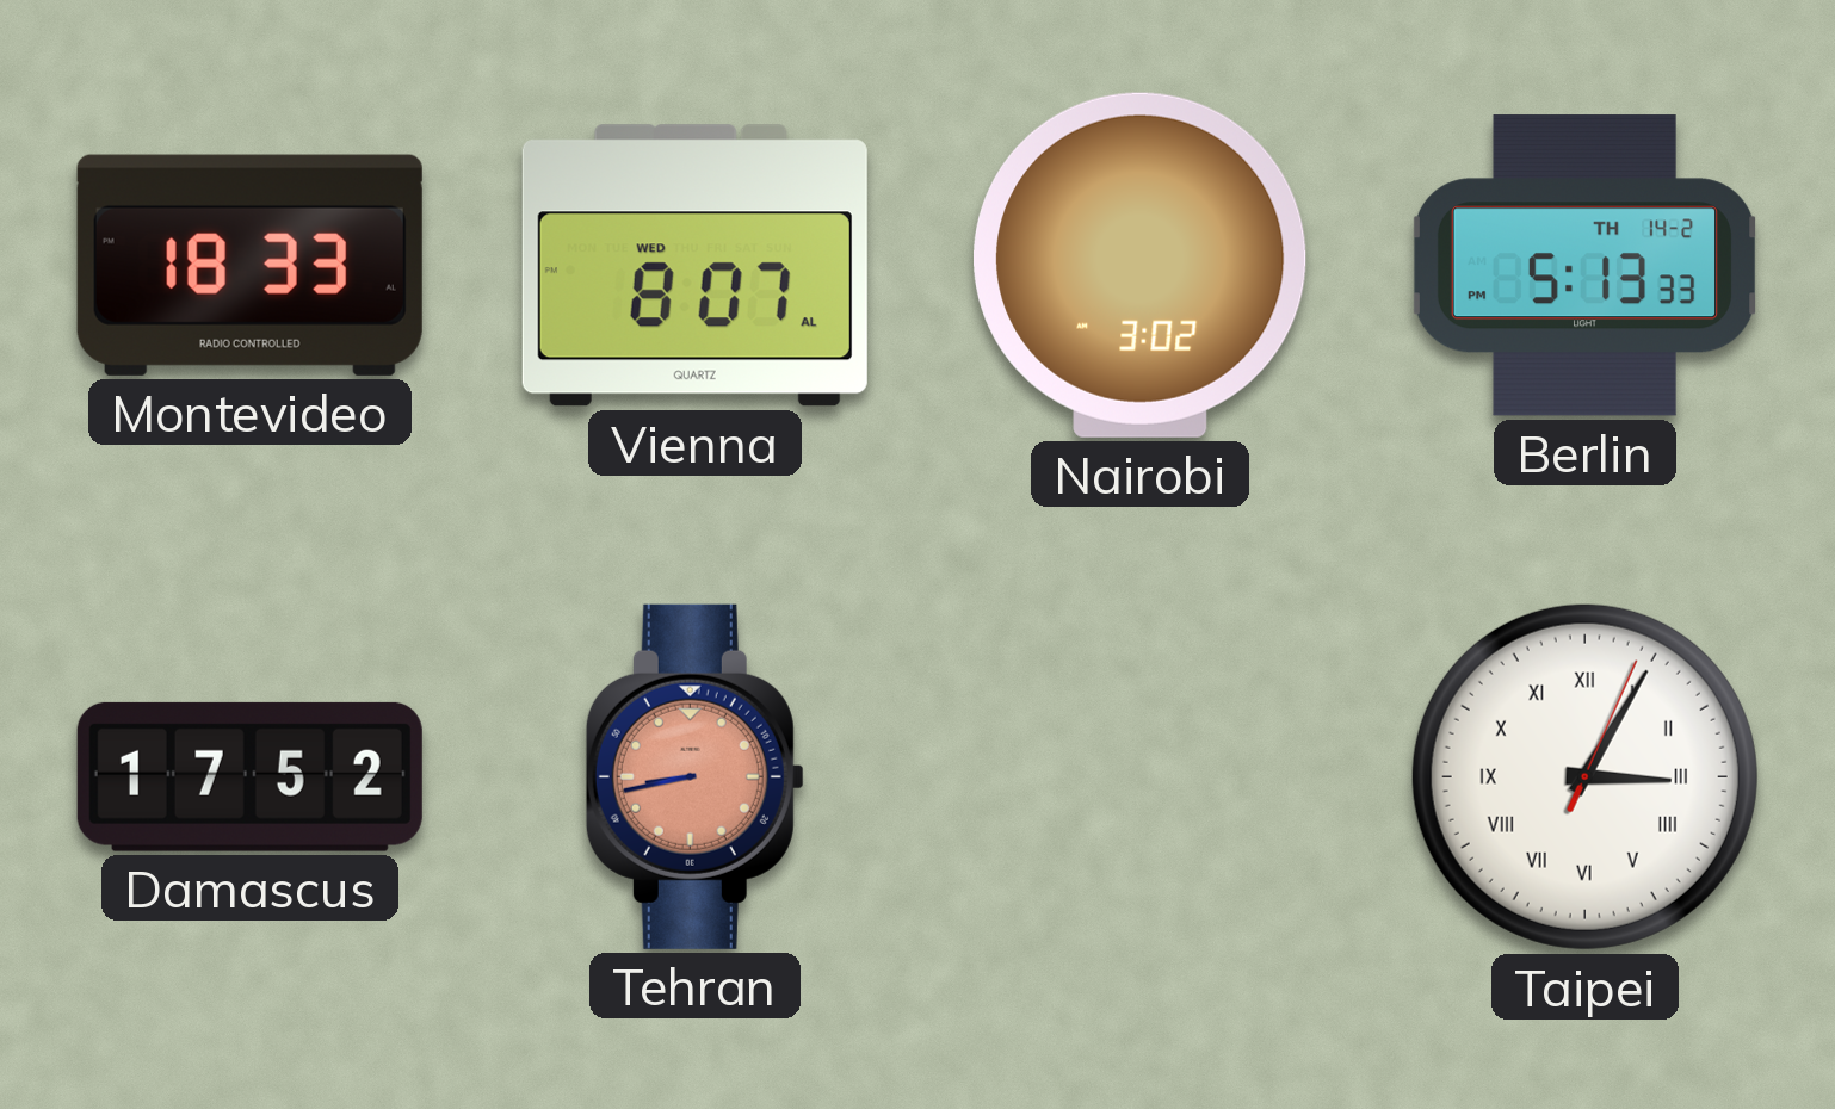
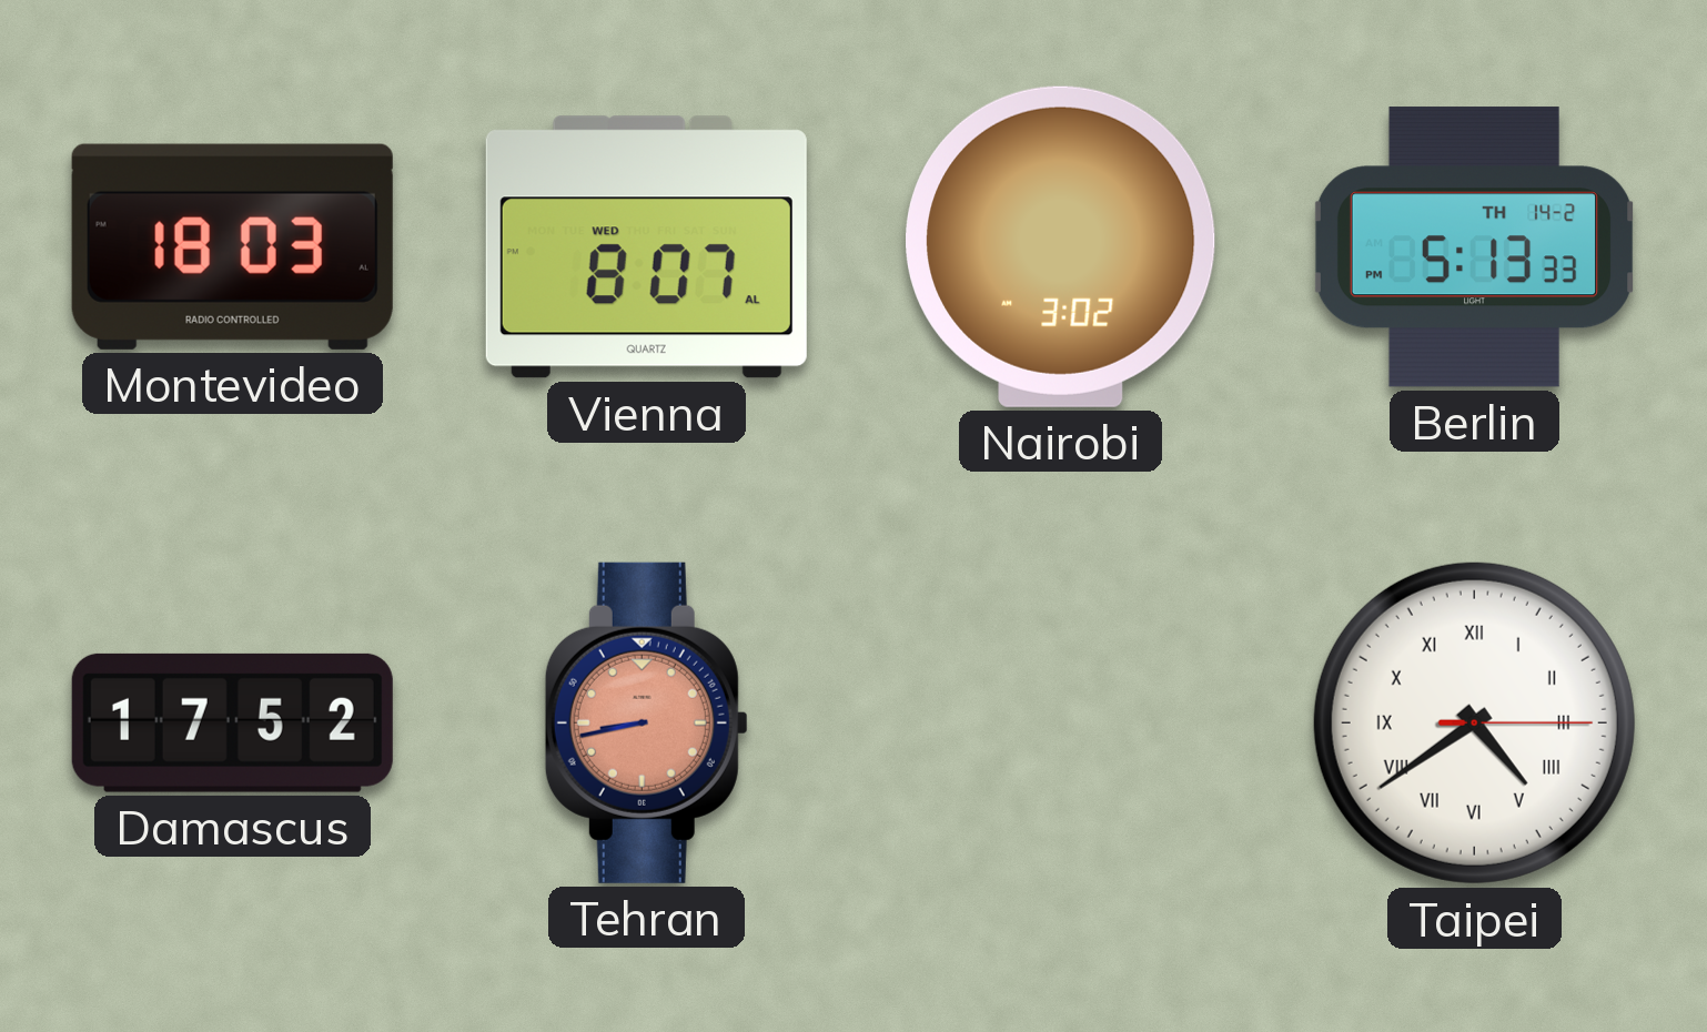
Montevideo: 18:33 -> 18:03 (232, 246)
Taipei: 3:05 -> 4:39 (1474, 722)
